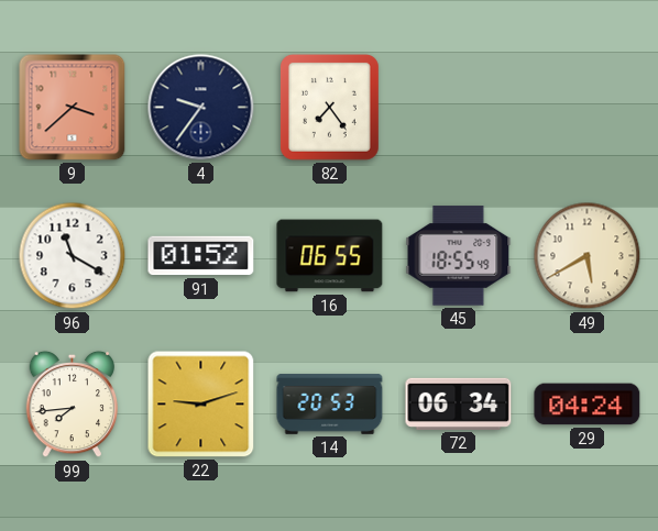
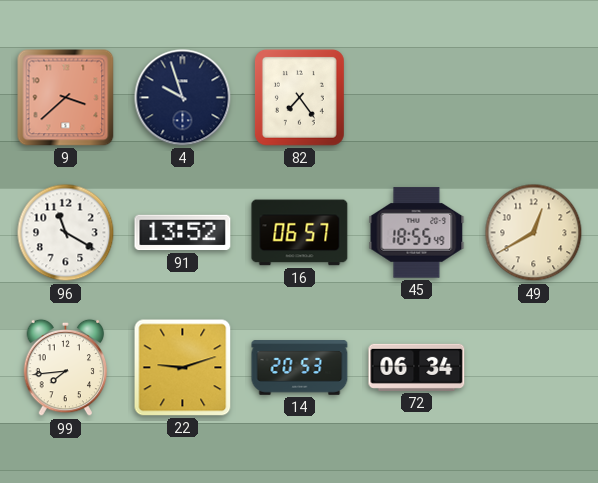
4: 9:36 -> 9:57 (183, 98)
91: 01:52 -> 13:52 (183, 233)
16: 06:55 -> 06:57 (300, 233)
49: 5:40 -> 12:40 (534, 233)
29: 04:24 -> none (588, 405)
